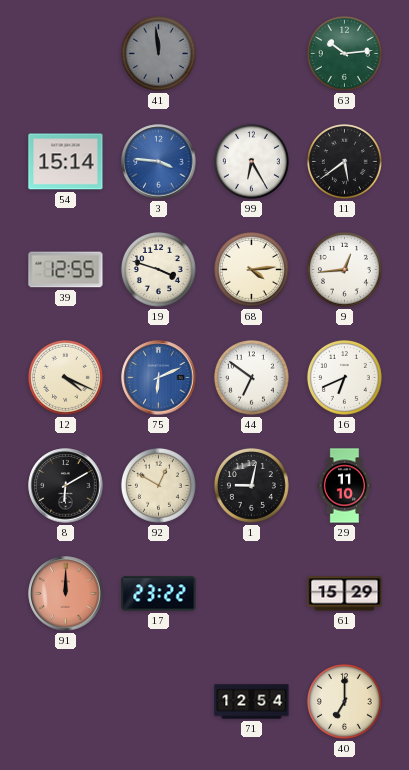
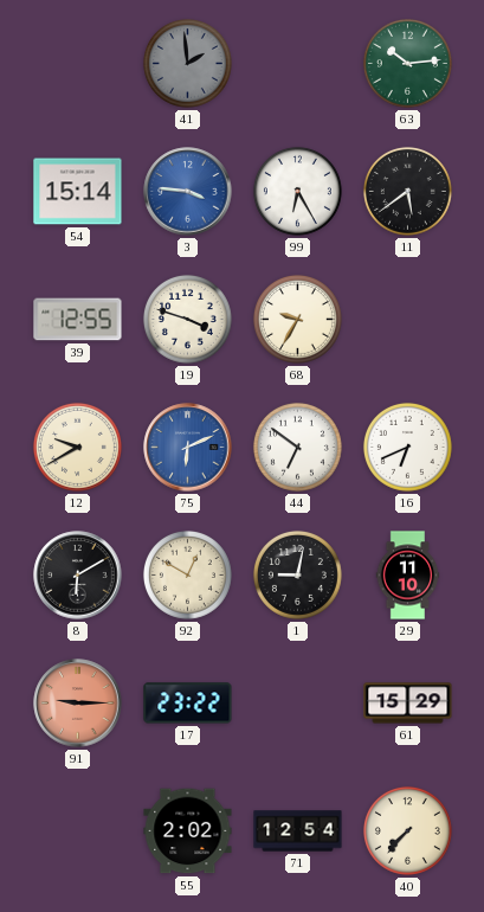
41: 11:59 -> 1:59 (187, 63)
68: 4:14 -> 9:35 (297, 319)
9: 12:44 -> none (344, 269)
12: 4:19 -> 9:40 (77, 447)
91: 12:00 -> 9:15 (78, 704)
55: none -> 2:02 (188, 831)
40: 7:00 -> 7:37 (407, 830)
